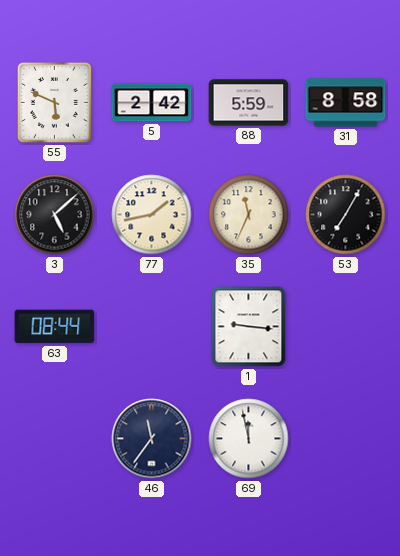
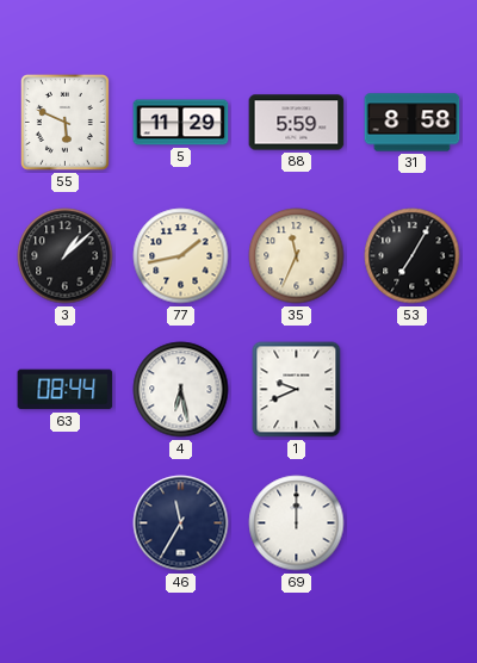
5: 2:42 -> 11:29 (181, 123)
3: 5:08 -> 1:08 (66, 256)
4: none -> 6:28 (181, 390)
1: 9:16 -> 9:41 (297, 390)
46: 11:36 -> 11:35 (181, 523)
69: 11:58 -> 12:00 (297, 523)
